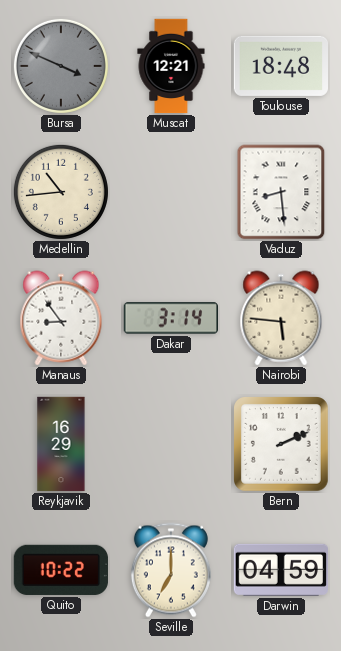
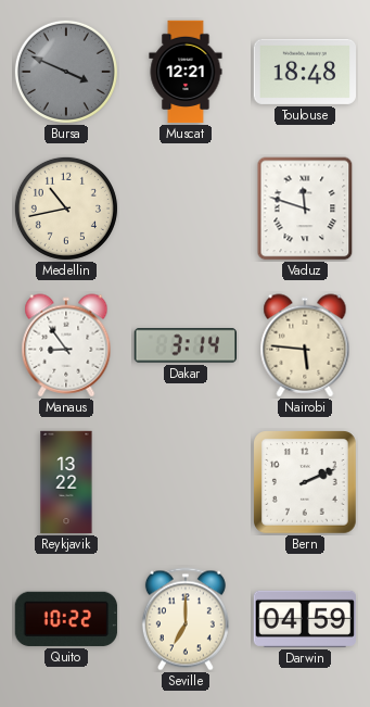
Medellin: 10:44 -> 10:43 (66, 209)
Vaduz: 8:29 -> 11:48 (305, 209)
Reykjavik: 16:29 -> 13:22 (66, 482)
